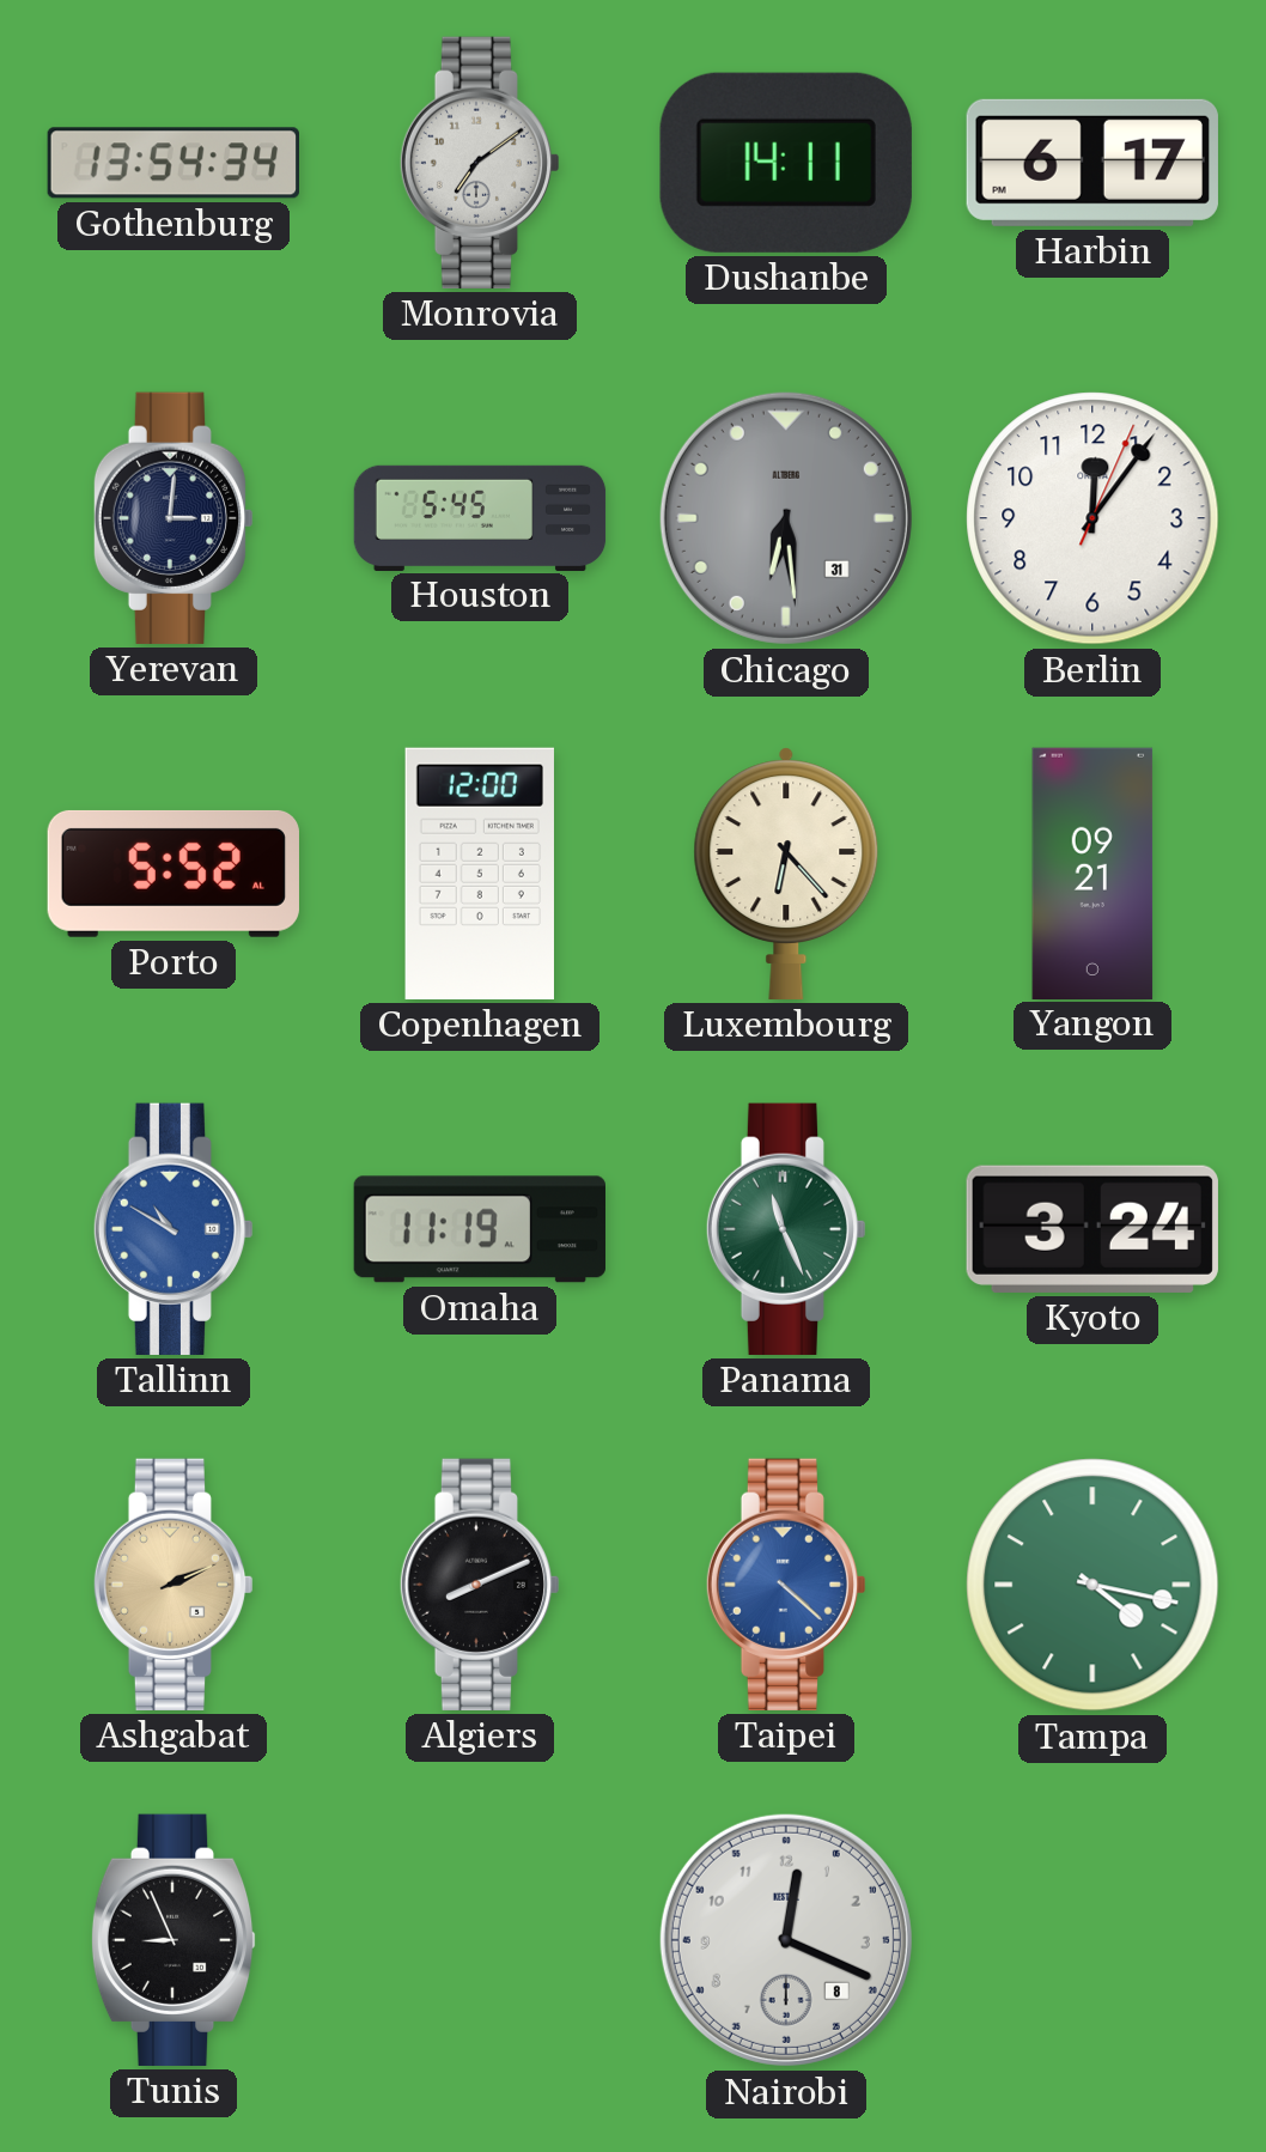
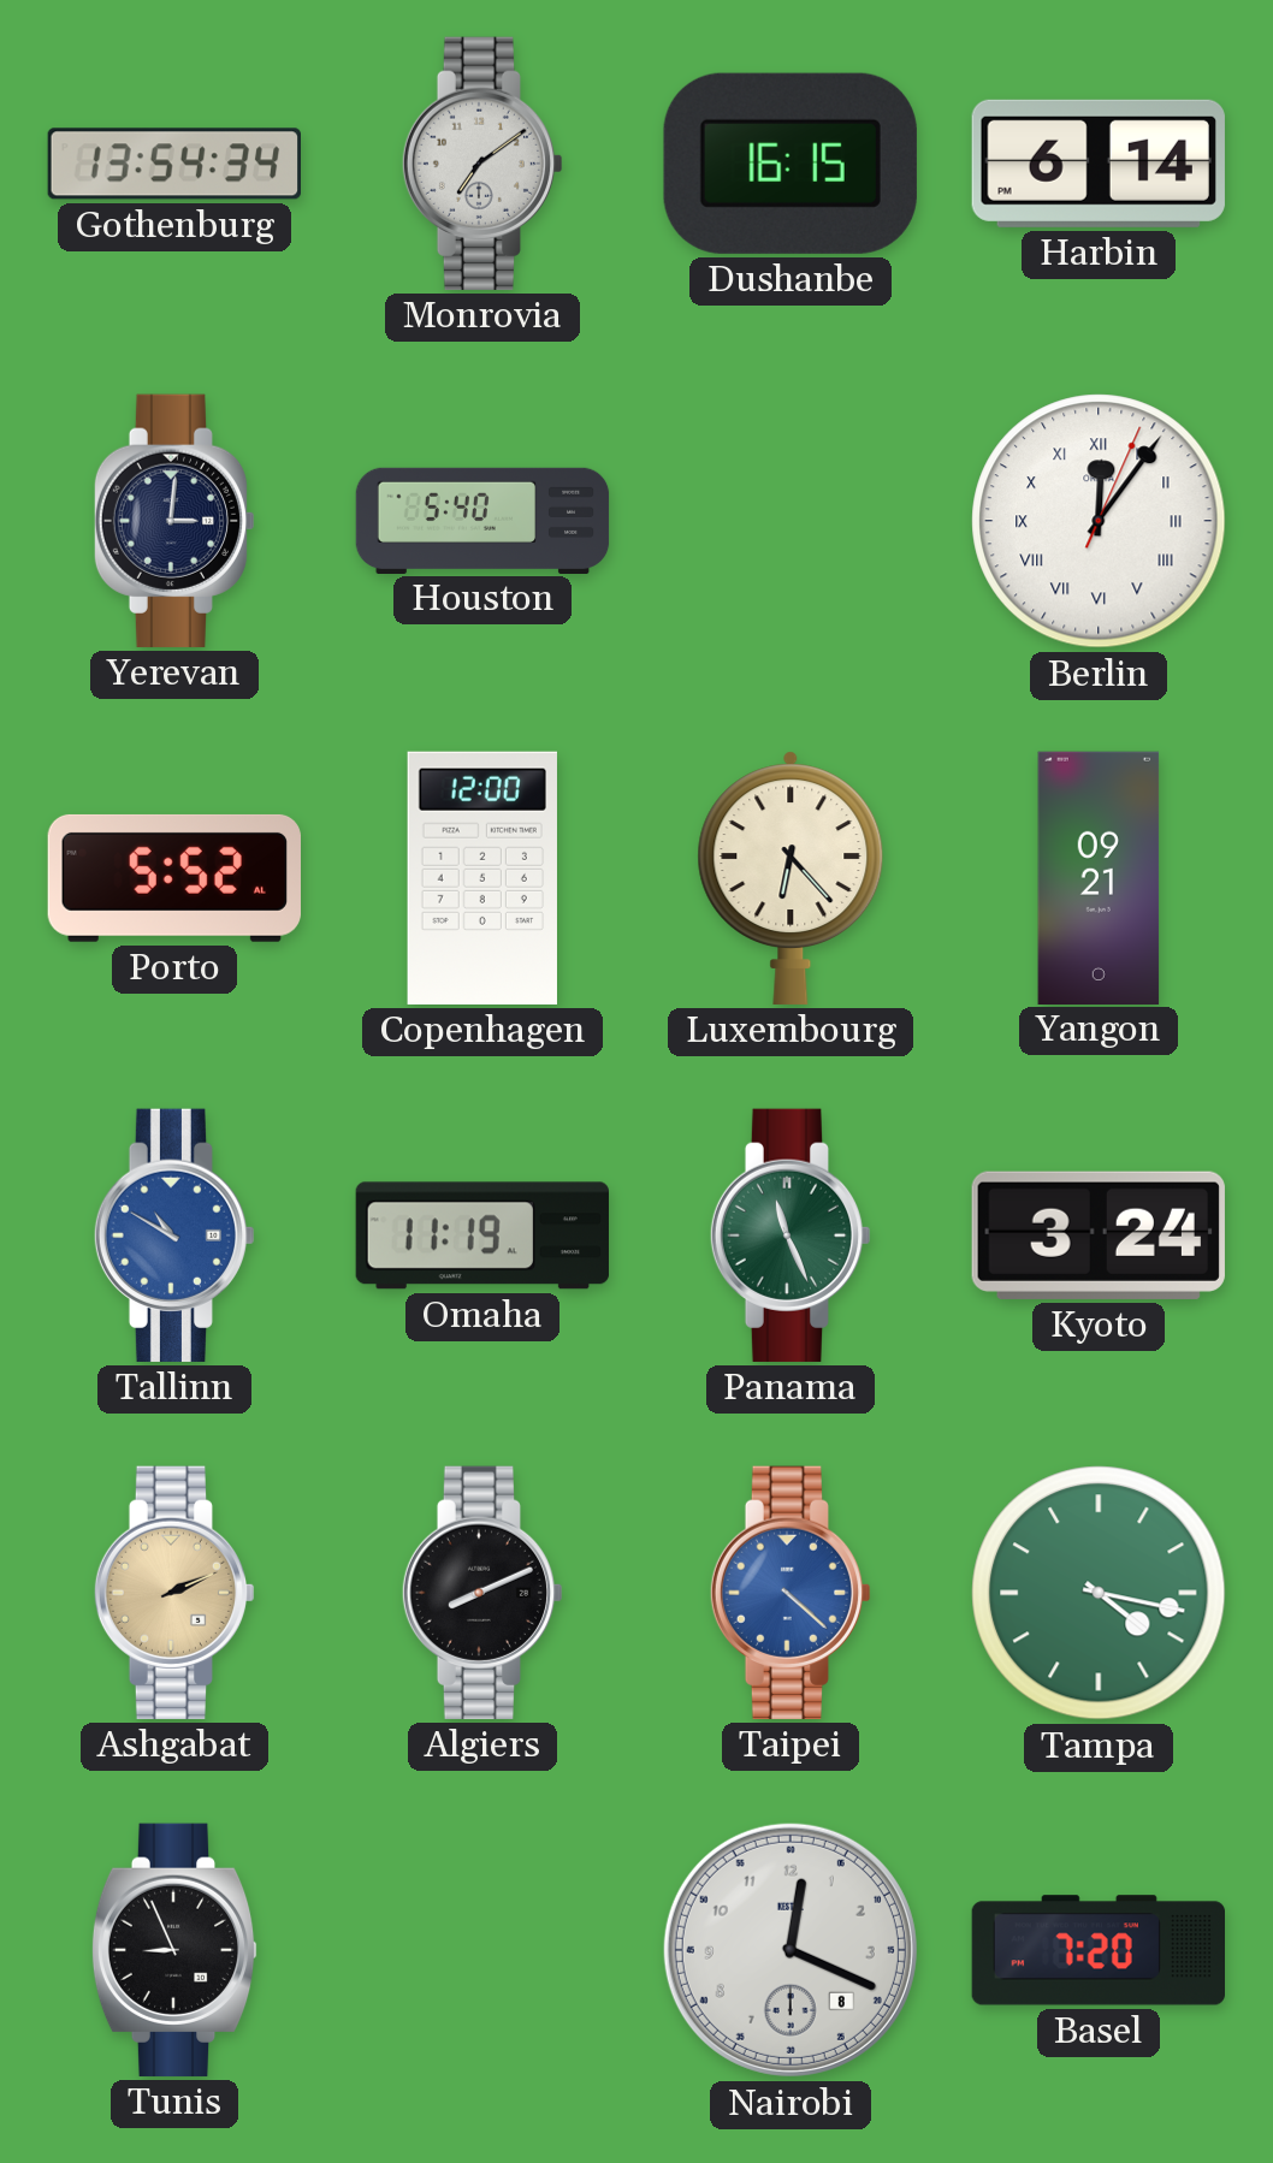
Dushanbe: 14:11 -> 16:15 (791, 164)
Harbin: 6:17 -> 6:14 (1099, 164)
Houston: 5:45 -> 5:40 (482, 520)
Chicago: 6:29 -> none (786, 518)
Berlin numerals: Arabic -> Roman (1099, 521)
Basel: none -> 7:20 (1097, 1950)
